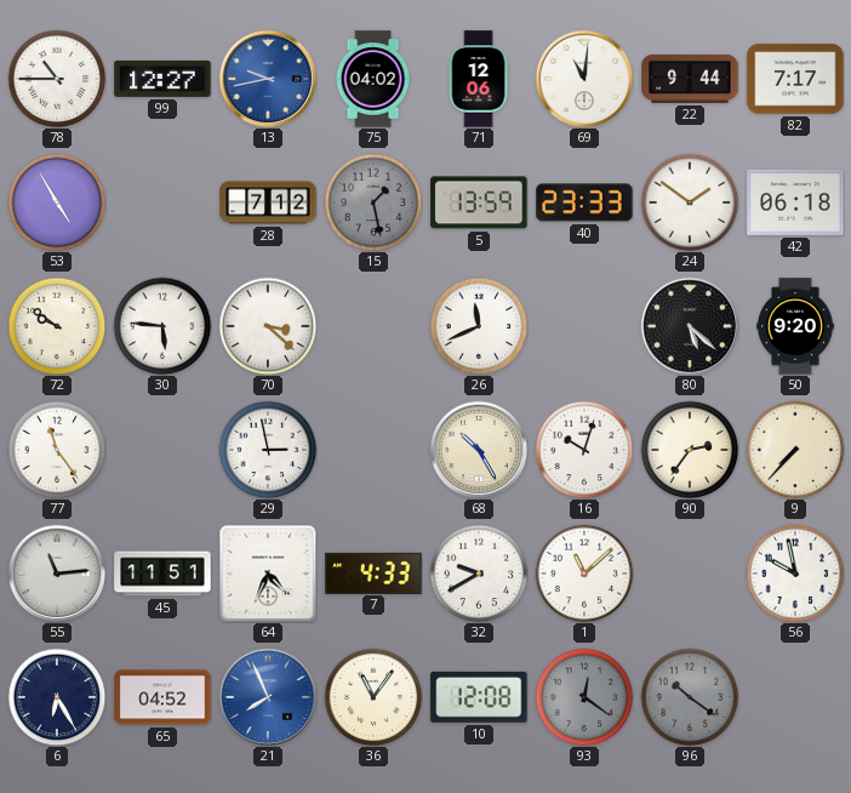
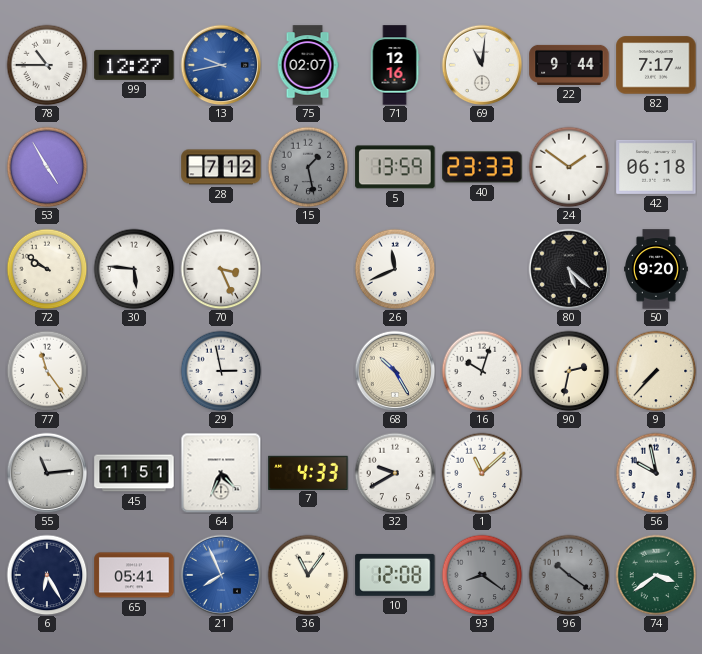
75: 04:02 -> 02:07 (308, 65)
71: 12:06 -> 12:16 (395, 65)
70: 3:22 -> 3:26 (221, 269)
90: 2:36 -> 2:32 (569, 371)
65: 04:52 -> 05:41 (134, 575)
93: 12:21 -> 8:21 (482, 575)
74: none -> 3:39 (656, 575)
